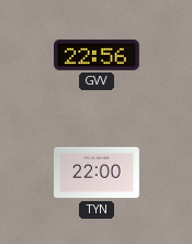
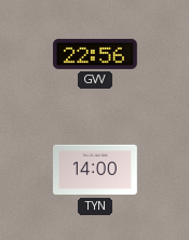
TYN: 22:00 -> 14:00 (96, 170)
